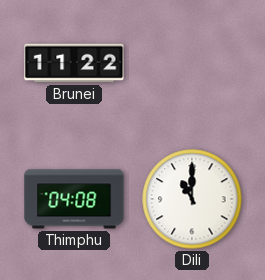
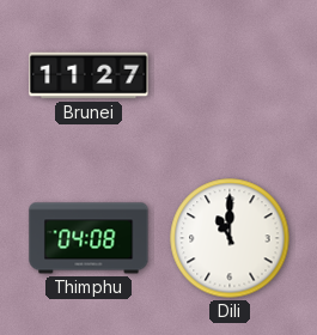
Brunei: 11:22 -> 11:27 (89, 75)
